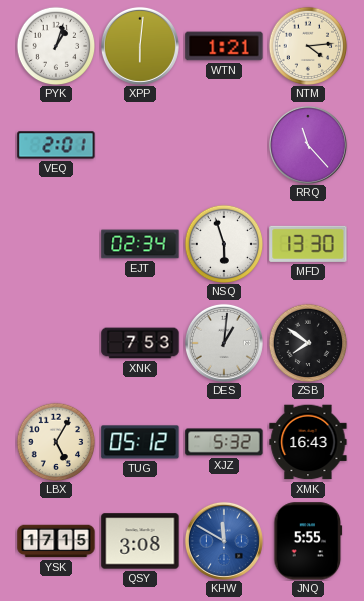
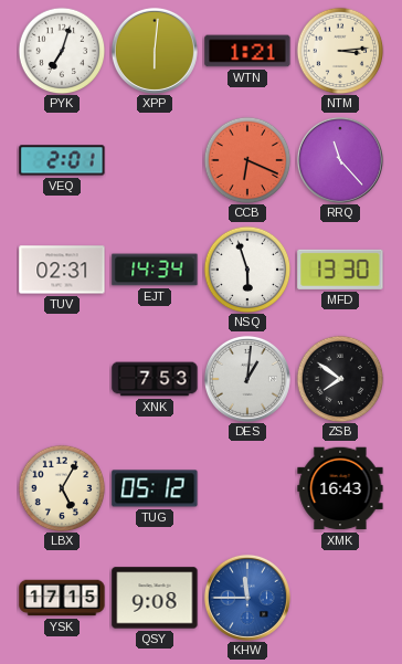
PYK: 1:03 -> 7:03 (62, 51)
NTM: 4:14 -> 3:14 (340, 51)
CCB: none -> 6:19 (247, 160)
TUV: none -> 02:31 (62, 270)
EJT: 02:34 -> 14:34 (155, 270)
XJZ: 5:32 -> none (224, 442)
QSY: 3:08 -> 9:08 (155, 598)
KHW: 11:50 -> 11:45 (247, 598)
JNQ: 5:55 -> none (308, 541)
